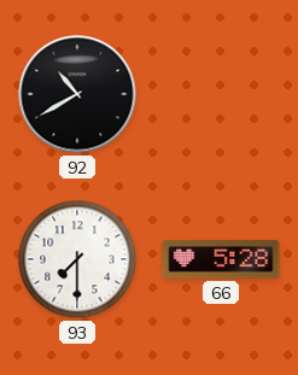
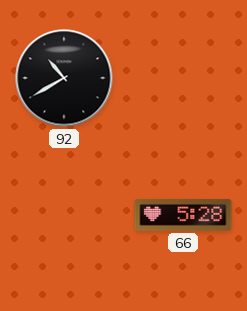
93: 7:30 -> none (77, 259)
